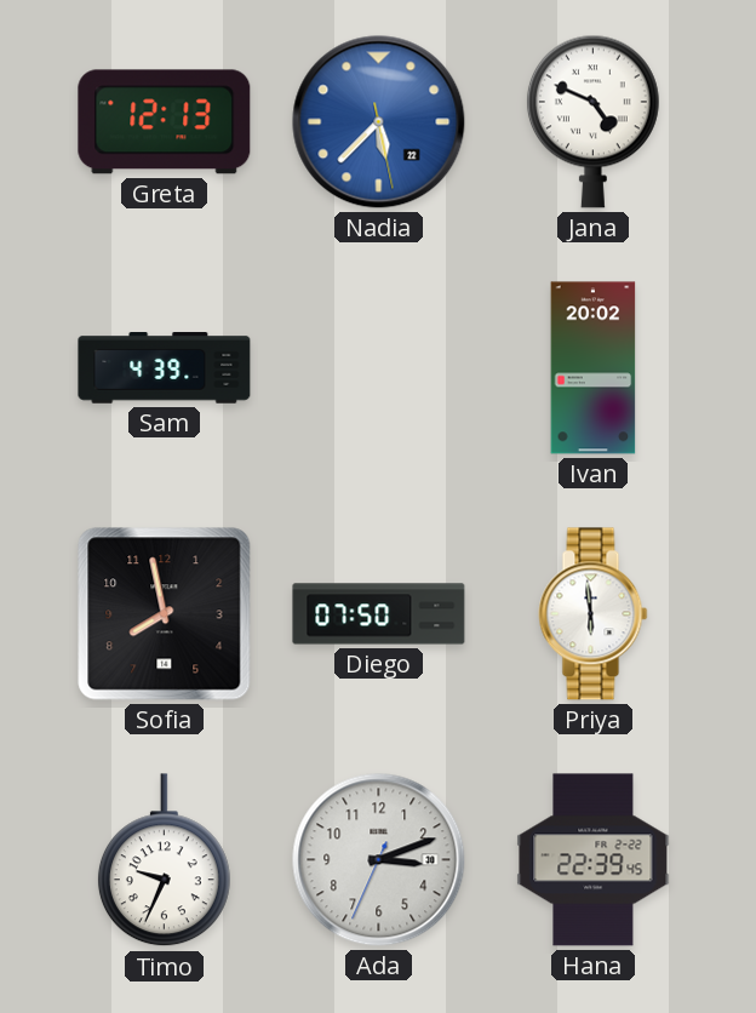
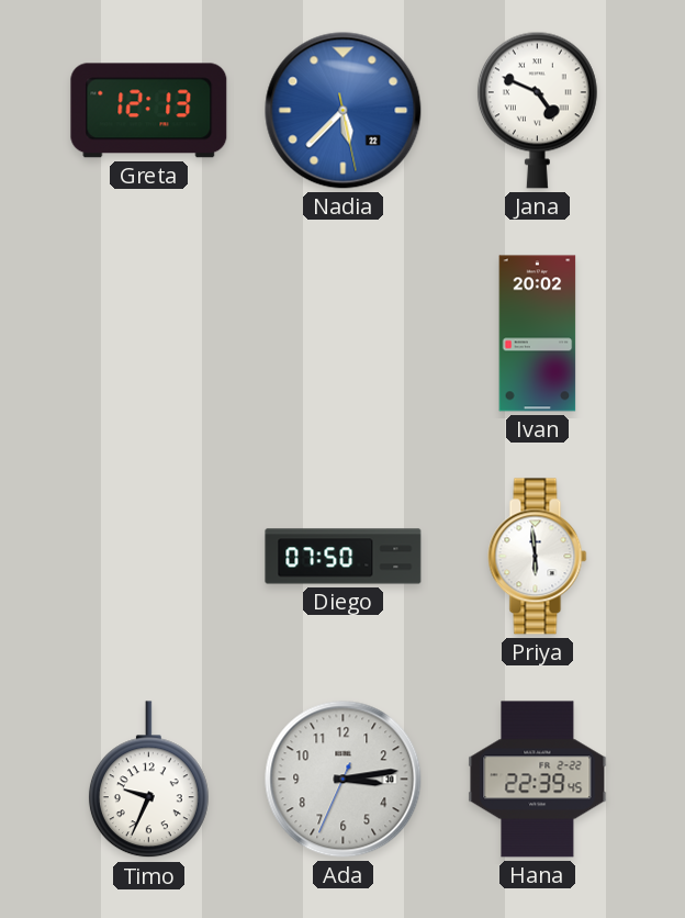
Sam: 4:39 -> none (165, 368)
Sofia: 7:58 -> none (165, 614)
Ada: 3:11 -> 3:13 (344, 780)
